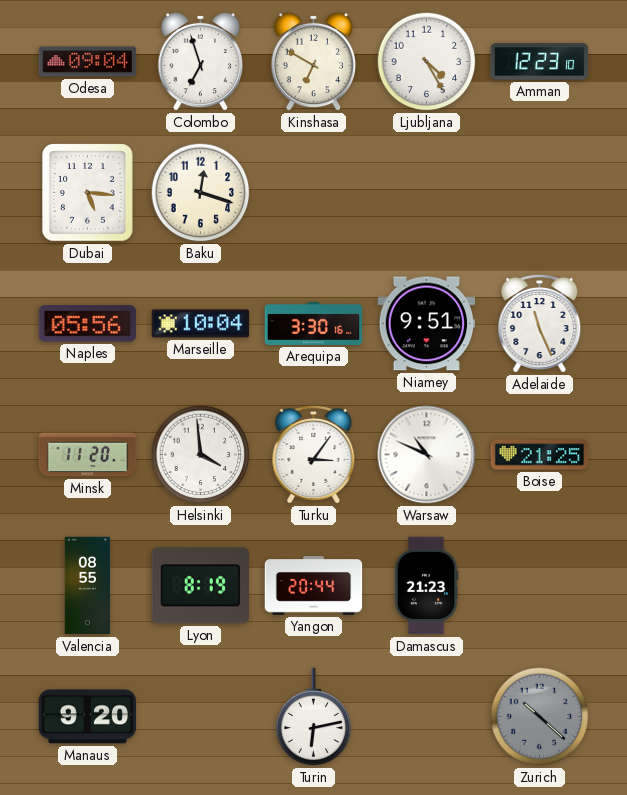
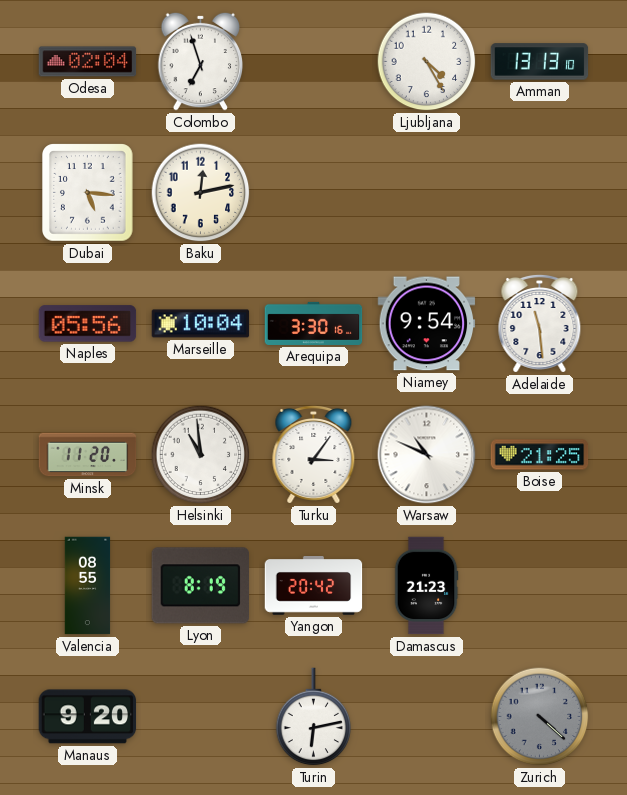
Odesa: 09:04 -> 02:04 (88, 62)
Kinshasa: 6:50 -> none (314, 61)
Amman: 12:23 -> 13:13 (540, 62)
Baku: 12:18 -> 12:13 (201, 193)
Niamey: 9:51 -> 9:54 (427, 324)
Adelaide: 11:26 -> 11:29 (540, 323)
Helsinki: 3:59 -> 10:59 (201, 455)
Yangon: 20:44 -> 20:42 (314, 586)
Zurich: 10:22 -> 4:22 (540, 717)
